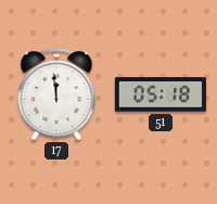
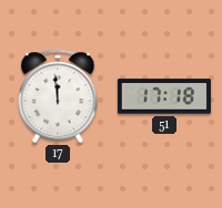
51: 05:18 -> 17:18 (164, 96)
